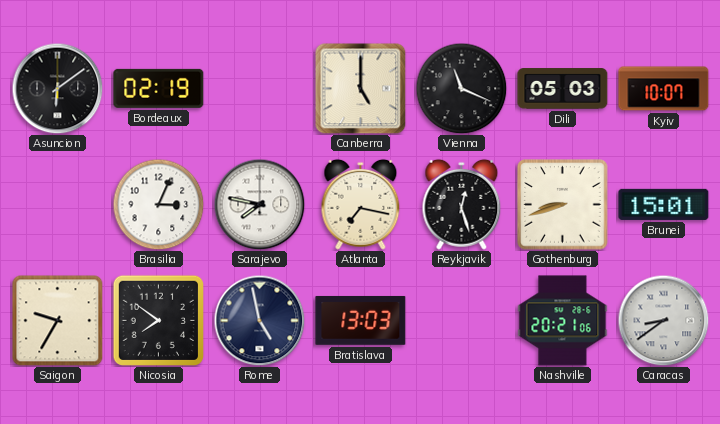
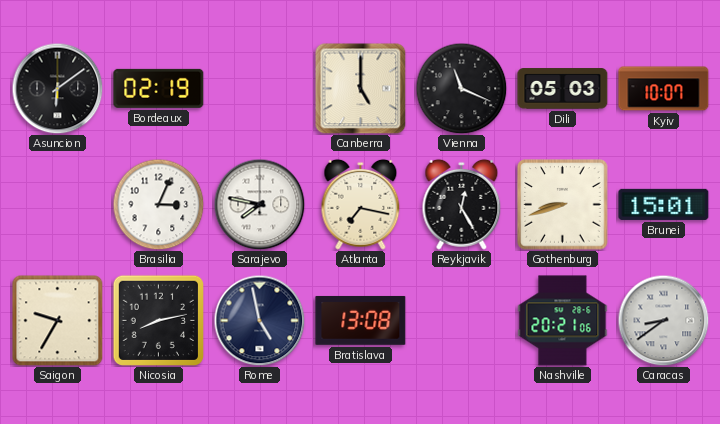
Reykjavik: 12:27 -> 12:25 (462, 204)
Nicosia: 7:51 -> 8:13 (158, 320)
Bratislava: 13:03 -> 13:08 (361, 320)
